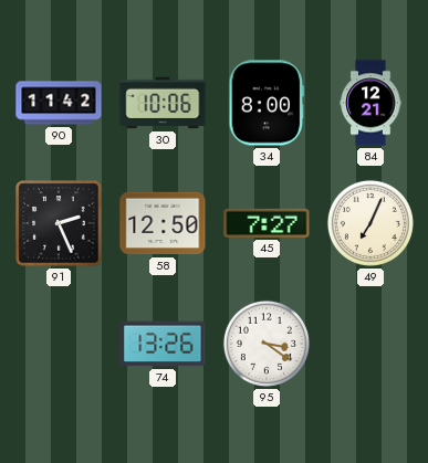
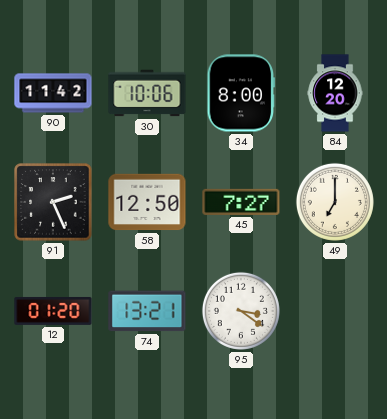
84: 12:21 -> 12:20 (335, 93)
49: 7:04 -> 7:00 (335, 202)
12: none -> 01:20 (53, 311)
74: 13:26 -> 13:21 (147, 311)
